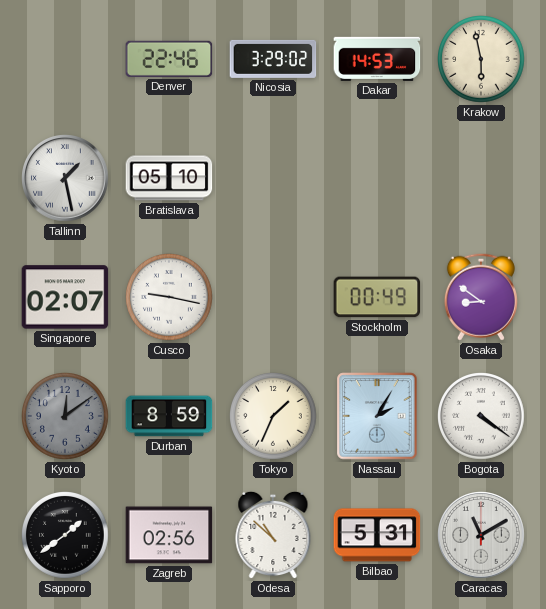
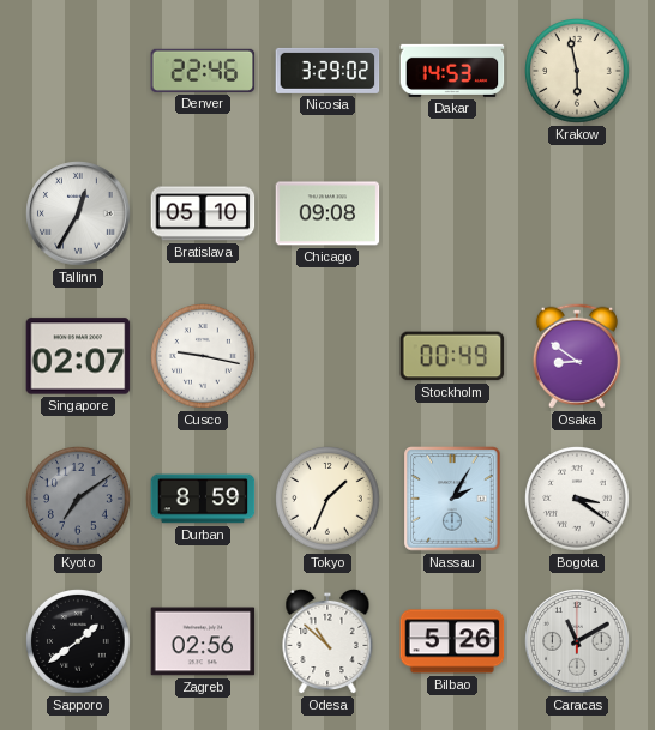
Tallinn: 1:28 -> 12:35 (78, 213)
Chicago: none -> 09:08 (327, 213)
Kyoto: 12:09 -> 7:09 (79, 500)
Bogota: 4:21 -> 3:21 (578, 500)
Bilbao: 5:31 -> 5:26 (452, 641)
